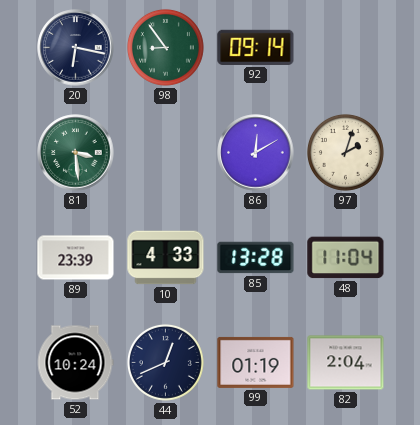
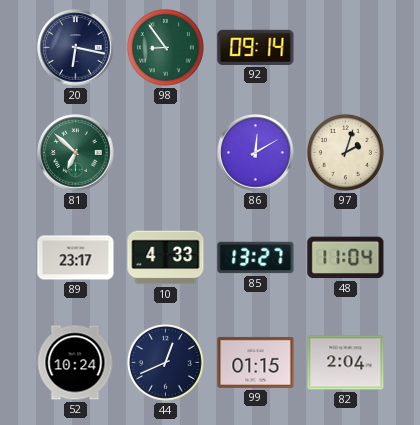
81: 3:29 -> 6:52 (76, 153)
89: 23:39 -> 23:17 (76, 258)
85: 13:28 -> 13:27 (256, 258)
99: 01:19 -> 01:15 (256, 362)
